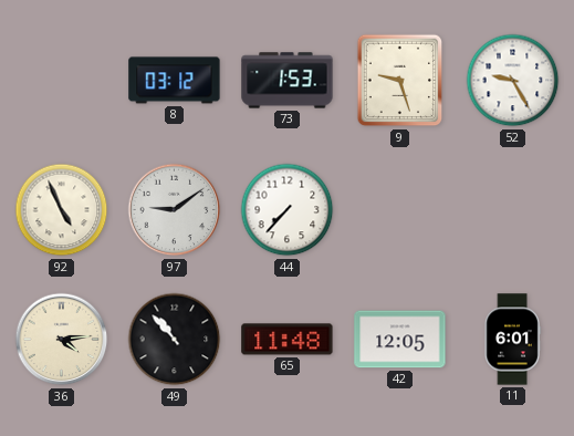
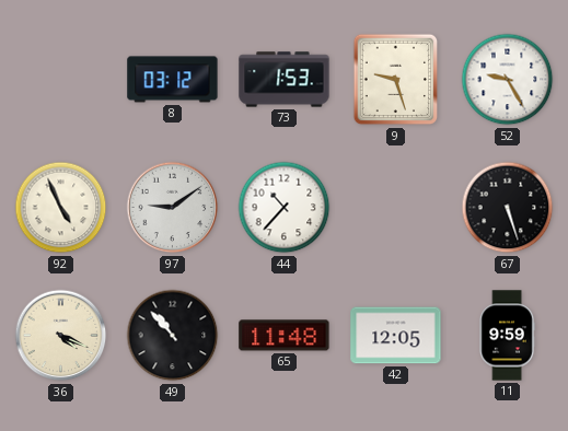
44: 7:37 -> 10:37 (285, 208)
67: none -> 5:27 (508, 208)
36: 4:14 -> 4:19 (61, 336)
11: 6:01 -> 9:59 (507, 336)
